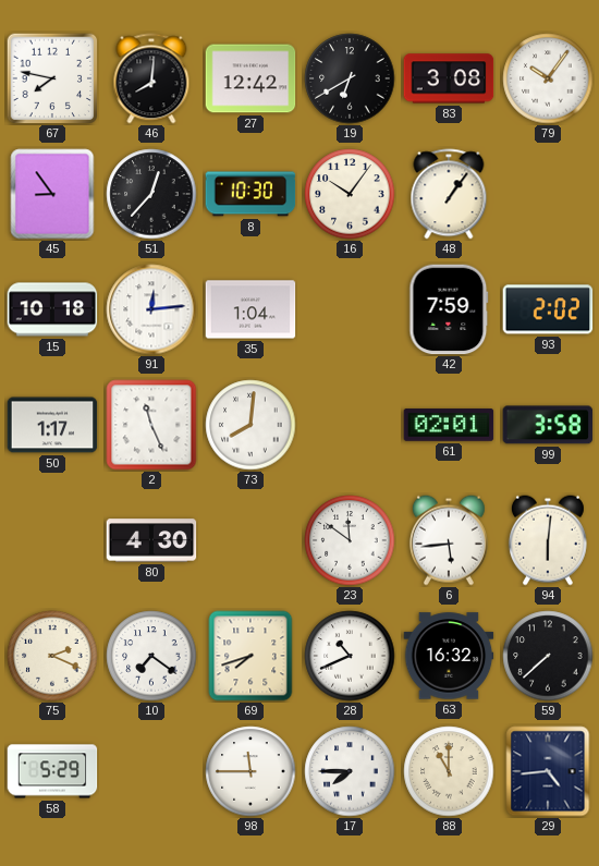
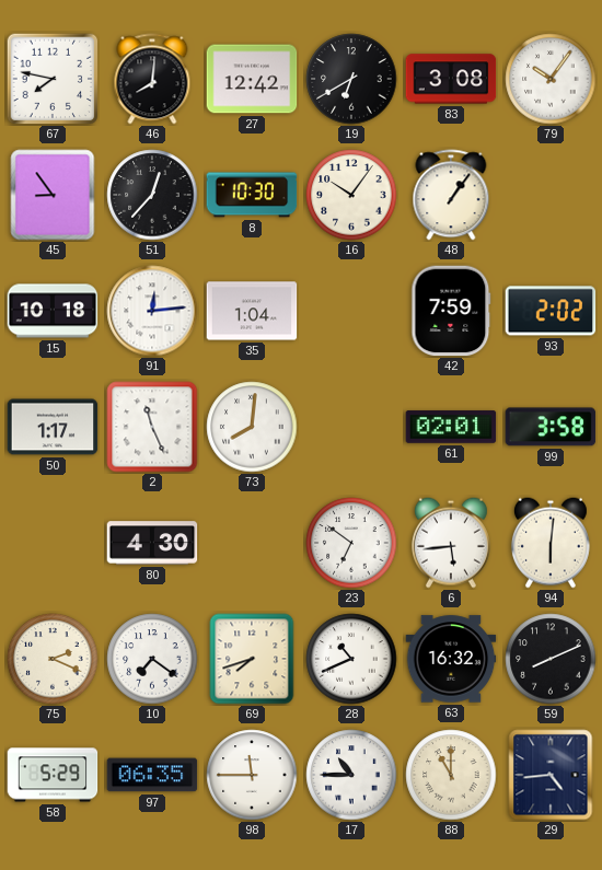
23: 11:51 -> 6:51 (351, 543)
59: 7:38 -> 8:11 (551, 659)
97: none -> 06:35 (152, 775)
17: 7:45 -> 10:45 (351, 775)
